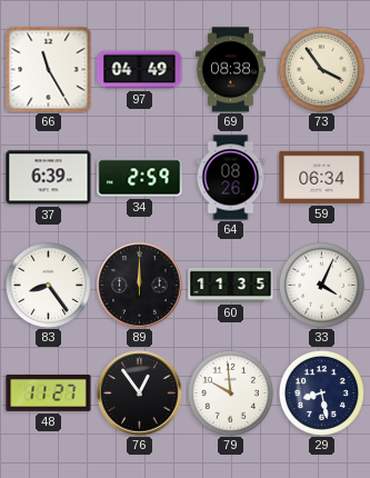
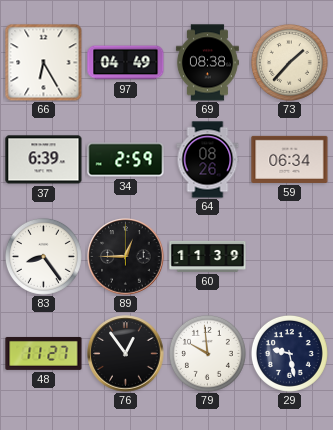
66: 11:25 -> 6:25 (43, 62)
73: 3:54 -> 1:37 (289, 62)
89: 12:00 -> 12:45 (126, 257)
60: 11:35 -> 11:39 (208, 256)
33: 4:04 -> none (321, 285)
29: 8:28 -> 9:28 (289, 353)
